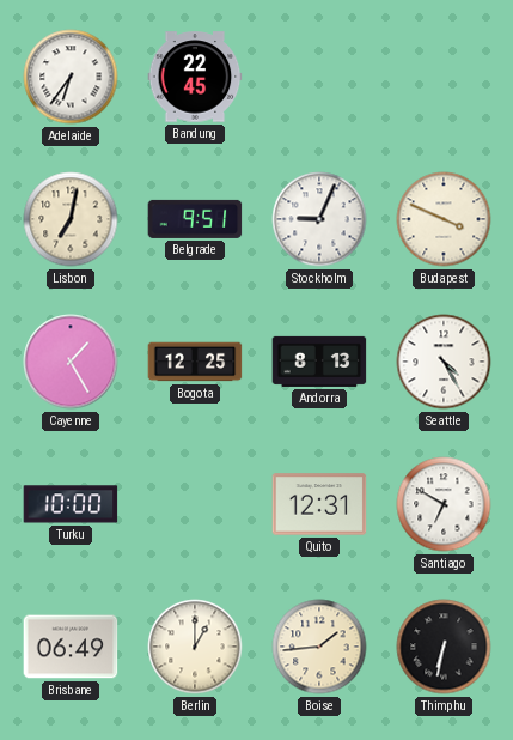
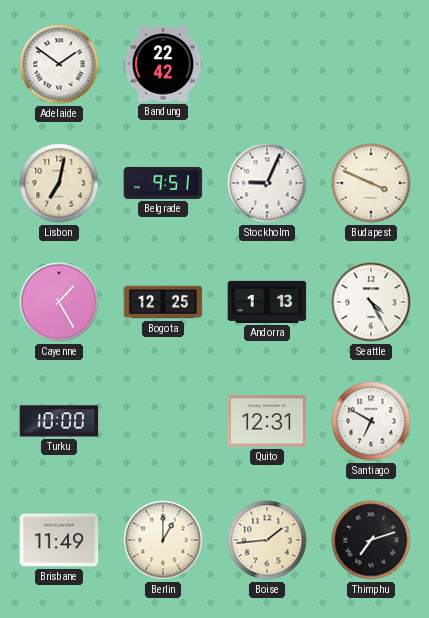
Adelaide: 6:36 -> 1:51 (59, 64)
Bandung: 22:45 -> 22:42 (163, 64)
Andorra: 8:13 -> 1:13 (267, 302)
Brisbane: 06:49 -> 11:49 (59, 540)
Thimphu: 6:32 -> 7:12 (371, 540)
